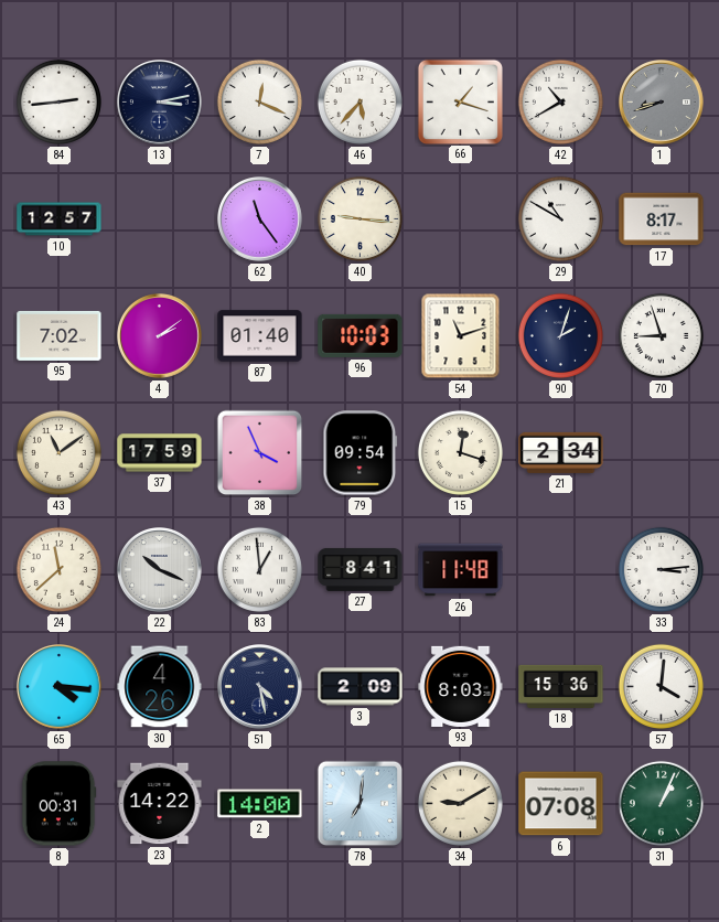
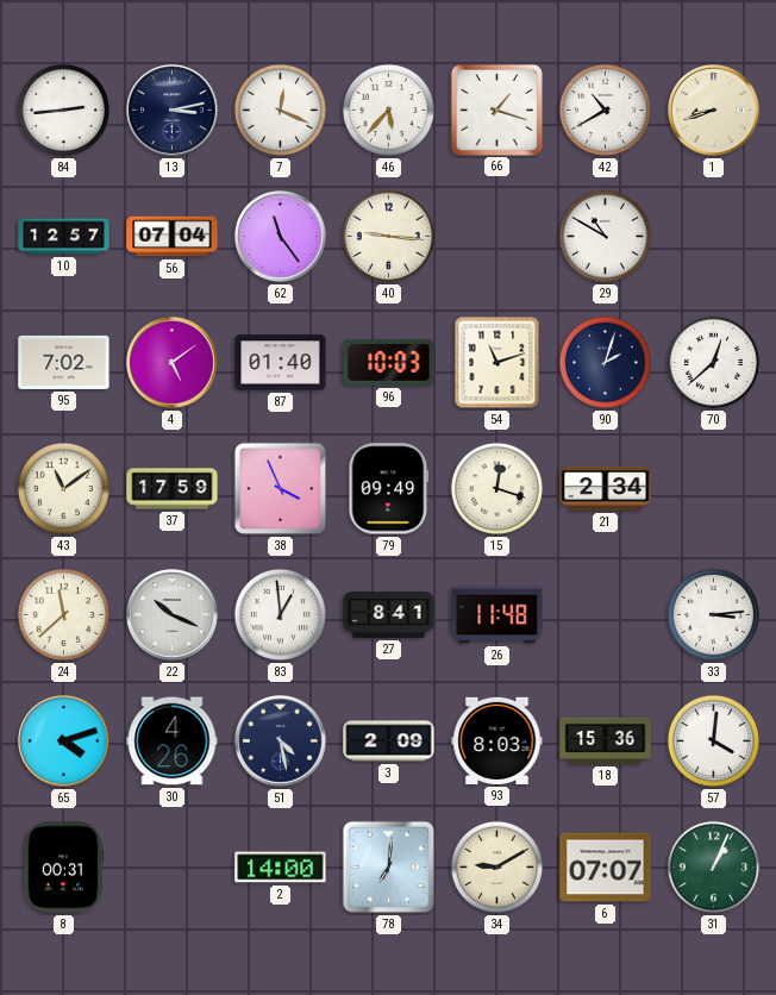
1 dial: grey -> cream (714, 111)
56: none -> 07:04 (173, 237)
17: 8:17 -> none (662, 219)
4: 2:09 -> 5:09 (173, 363)
70: 8:57 -> 12:38 (713, 362)
79: 09:54 -> 09:49 (389, 489)
65: 4:16 -> 4:12 (64, 741)
23: 14:22 -> none (160, 804)
6: 07:08 -> 07:07 (606, 868)
